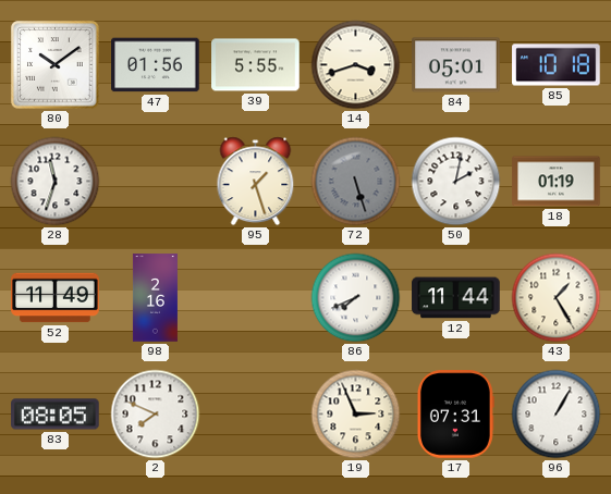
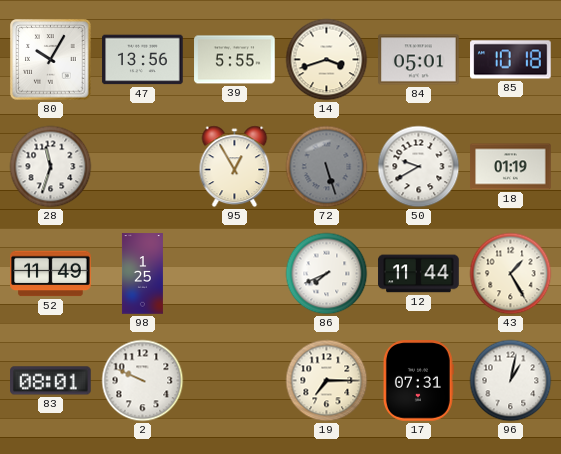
80: 10:09 -> 10:05 (51, 60)
47: 01:56 -> 13:56 (143, 60)
95: 1:27 -> 12:55 (235, 167)
50: 2:02 -> 9:40 (419, 167)
98: 2:16 -> 1:25 (142, 274)
83: 08:05 -> 08:01 (51, 381)
2: 7:49 -> 9:49 (143, 381)
19: 2:56 -> 7:15 (327, 381)
96: 1:05 -> 1:02 (511, 381)
